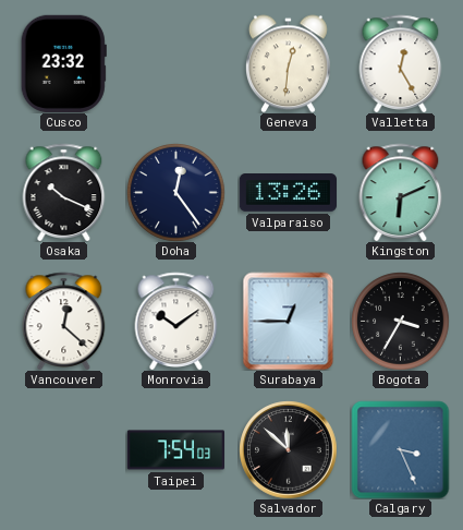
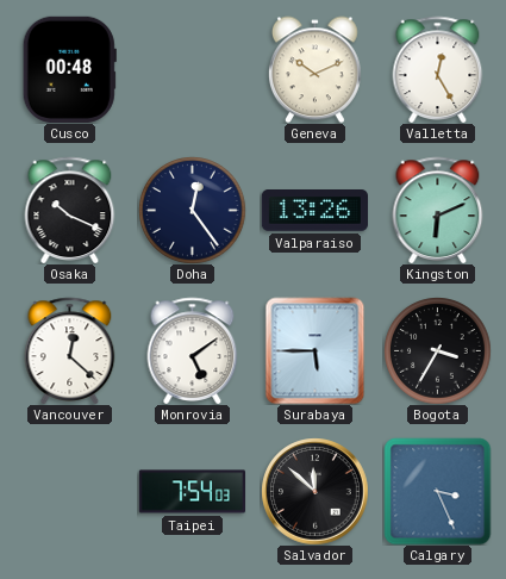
Cusco: 23:32 -> 00:48 (69, 69)
Geneva: 12:31 -> 10:11 (314, 69)
Monrovia: 10:09 -> 5:09 (193, 350)
Surabaya: 12:45 -> 5:45 (316, 350)
